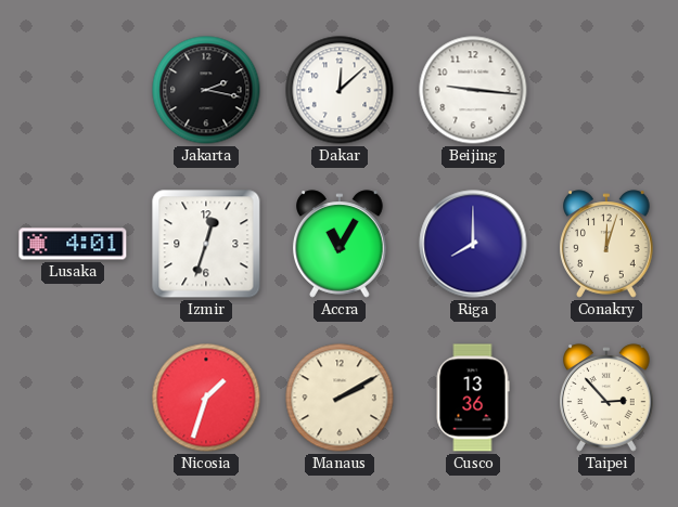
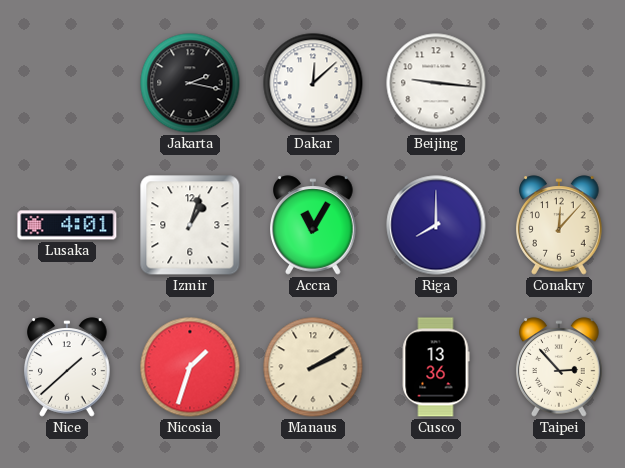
Izmir: 12:33 -> 1:03 (190, 225)
Conakry: 12:03 -> 12:07 (560, 225)
Nice: none -> 1:38 (68, 367)
